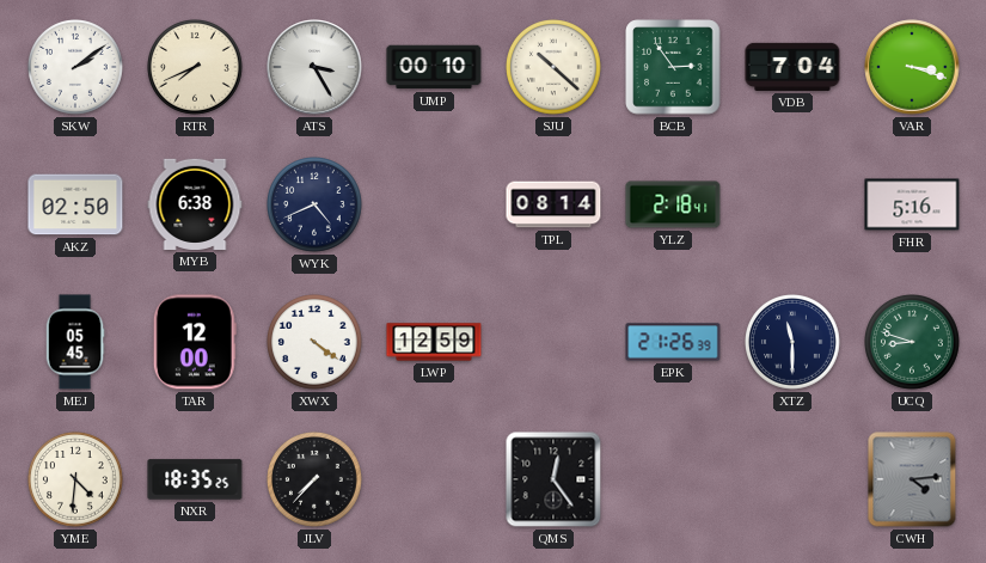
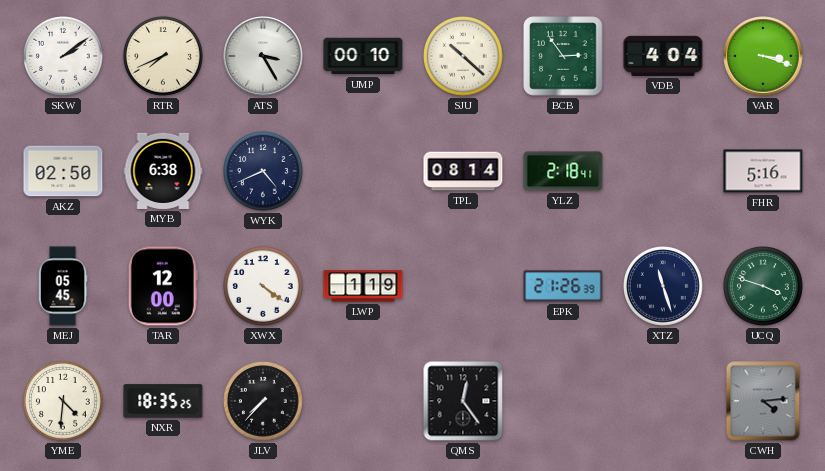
VDB: 7:04 -> 4:04 (663, 56)
LWP: 12:59 -> 1:19 (363, 286)
XTZ: 11:30 -> 11:27 (664, 287)
UCQ: 8:48 -> 3:48 (764, 287)
